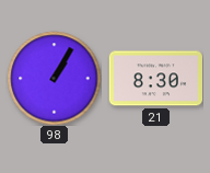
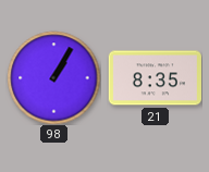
21: 8:30 -> 8:35 (155, 78)
